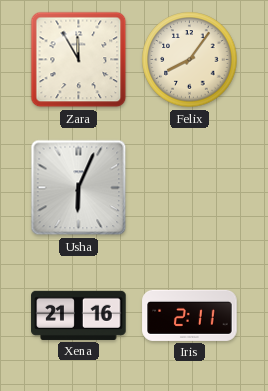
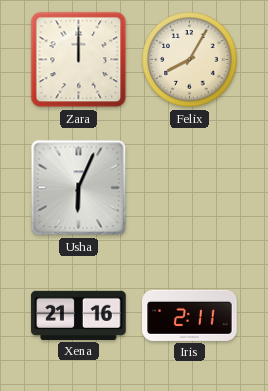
Zara: 11:55 -> 12:00 (79, 60)
Felix: 8:06 -> 8:05 (190, 60)
